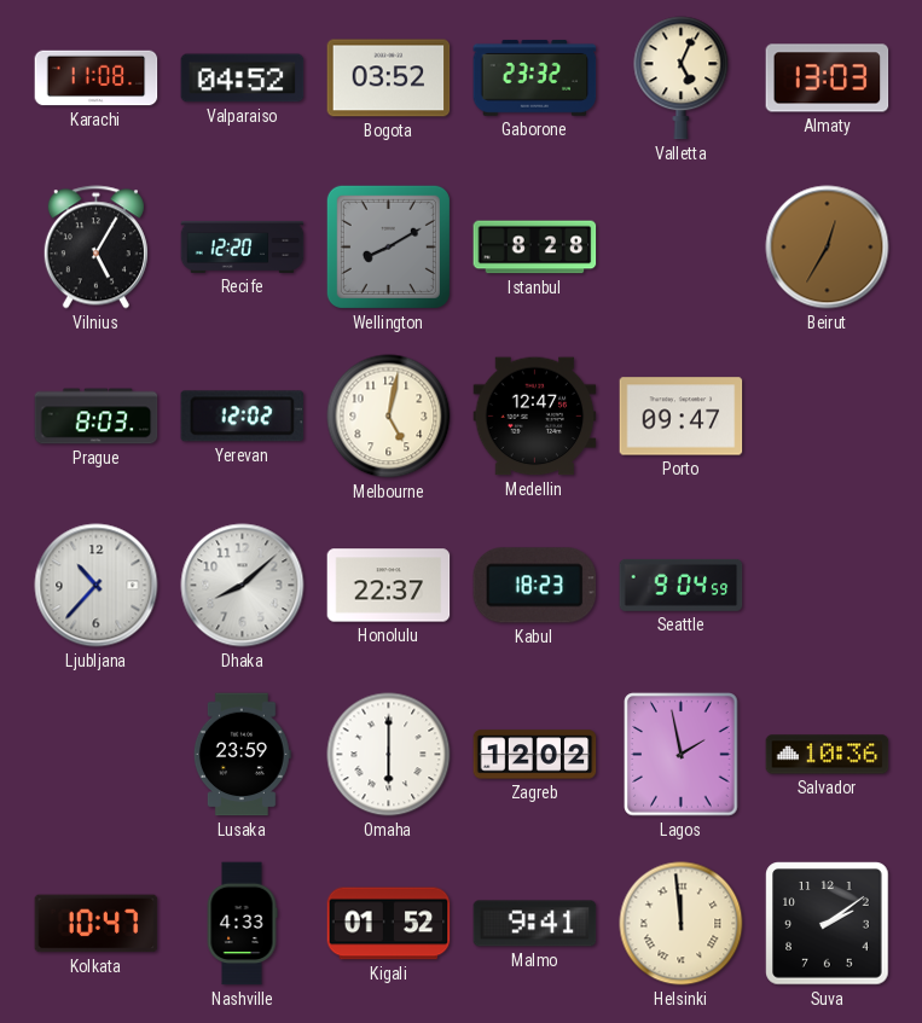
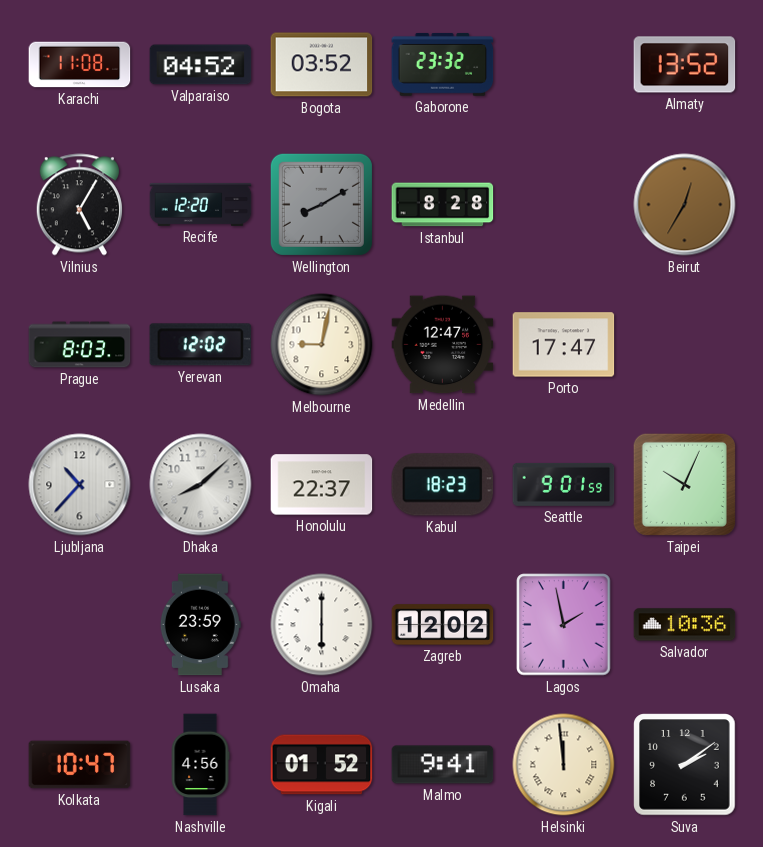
Valletta: 5:04 -> none (682, 79)
Almaty: 13:03 -> 13:52 (685, 65)
Melbourne: 5:02 -> 9:02 (322, 345)
Porto: 09:47 -> 17:47 (564, 345)
Seattle: 9:04 -> 9:01 (564, 484)
Taipei: none -> 10:04 (684, 484)
Nashville: 4:33 -> 4:56 (200, 765)
